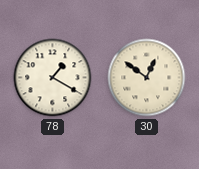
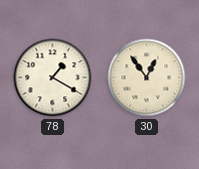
30: 12:51 -> 12:54 (147, 78)
